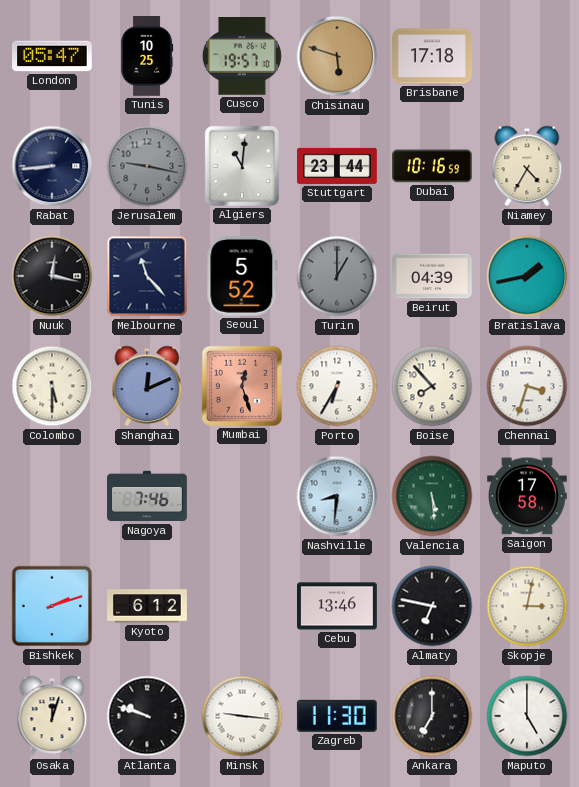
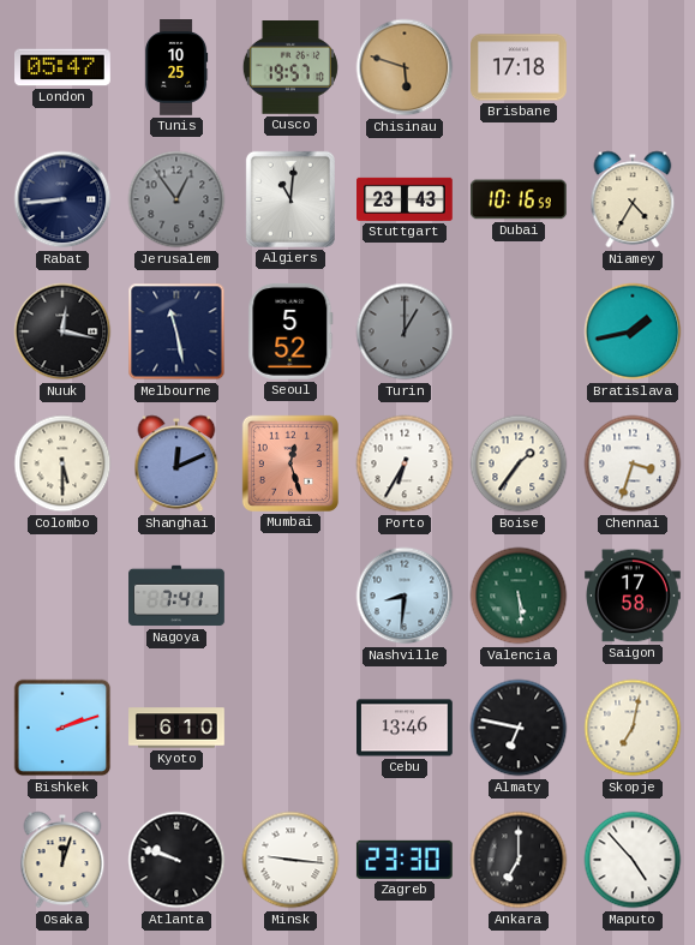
Jerusalem: 9:17 -> 12:54 (176, 199)
Stuttgart: 23:44 -> 23:43 (405, 199)
Melbourne: 11:23 -> 11:28 (176, 331)
Beirut: 04:39 -> none (433, 276)
Boise: 7:53 -> 1:36 (519, 463)
Nagoya: 7:46 -> 7:41 (176, 596)
Kyoto: 6:12 -> 6:10 (176, 728)
Skopje: 3:02 -> 7:02 (633, 728)
Zagreb: 11:30 -> 23:30 (405, 860)
Maputo: 5:00 -> 4:53 (633, 860)
